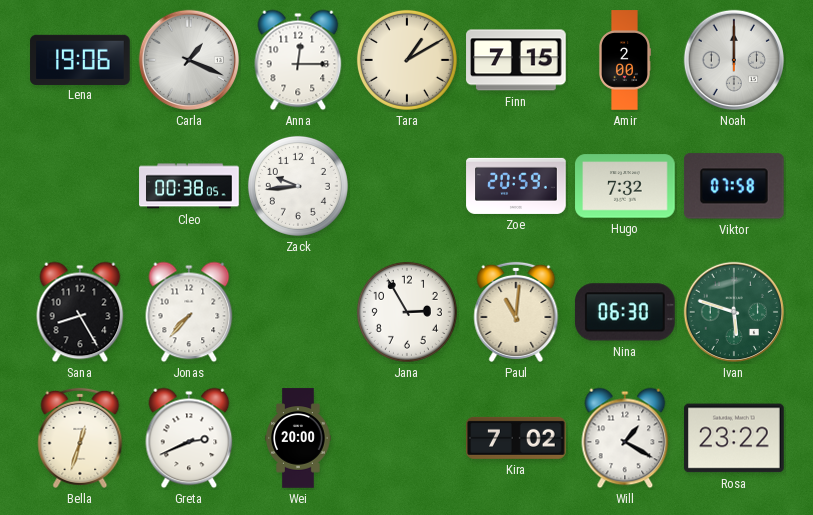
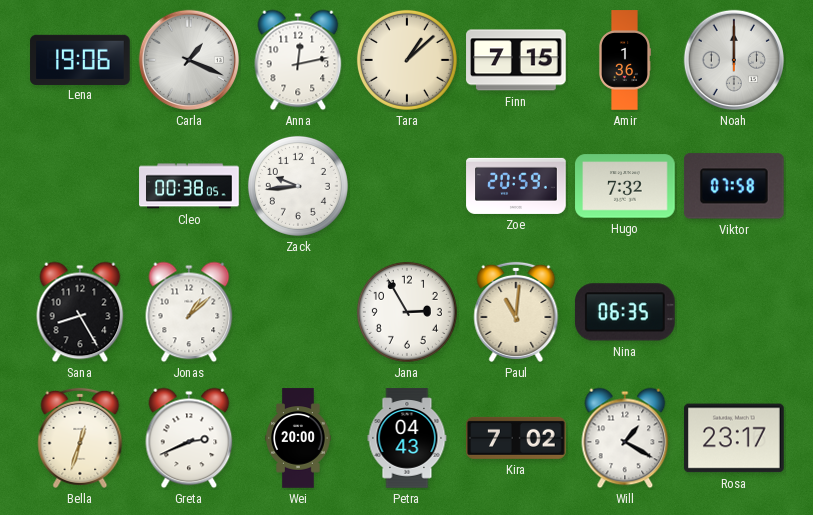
Anna: 12:15 -> 12:13 (298, 60)
Tara: 1:10 -> 1:08 (407, 60)
Amir: 2:00 -> 1:36 (624, 60)
Jonas: 7:37 -> 1:08 (189, 312)
Nina: 06:30 -> 06:35 (625, 312)
Ivan: 5:48 -> none (734, 312)
Petra: none -> 04:43 (407, 438)
Rosa: 23:22 -> 23:17 (735, 438)
